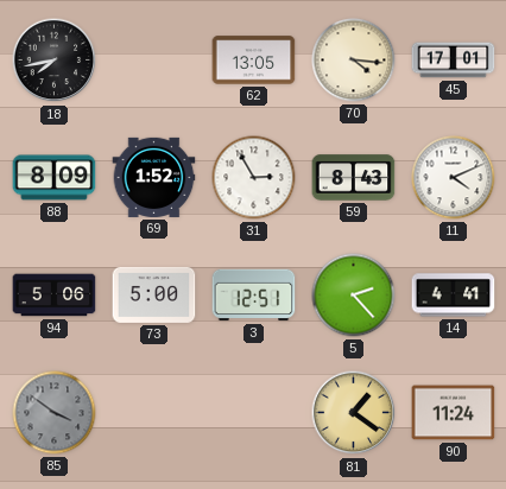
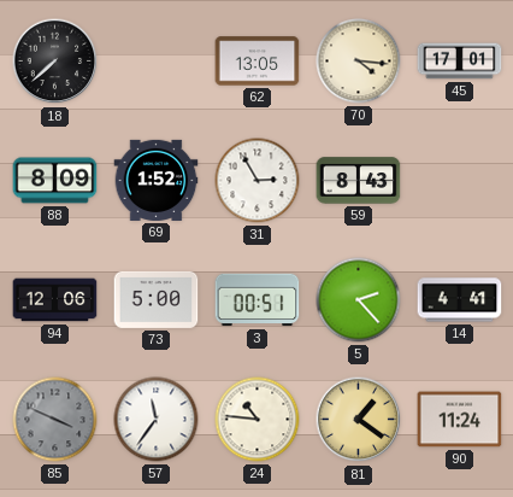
18: 7:43 -> 7:38 (55, 62)
11: 4:11 -> none (454, 178)
94: 5:06 -> 12:06 (55, 300)
3: 12:51 -> 00:51 (258, 300)
85: 3:51 -> 3:49 (55, 420)
57: none -> 11:36 (157, 420)
24: none -> 10:46 (258, 420)
